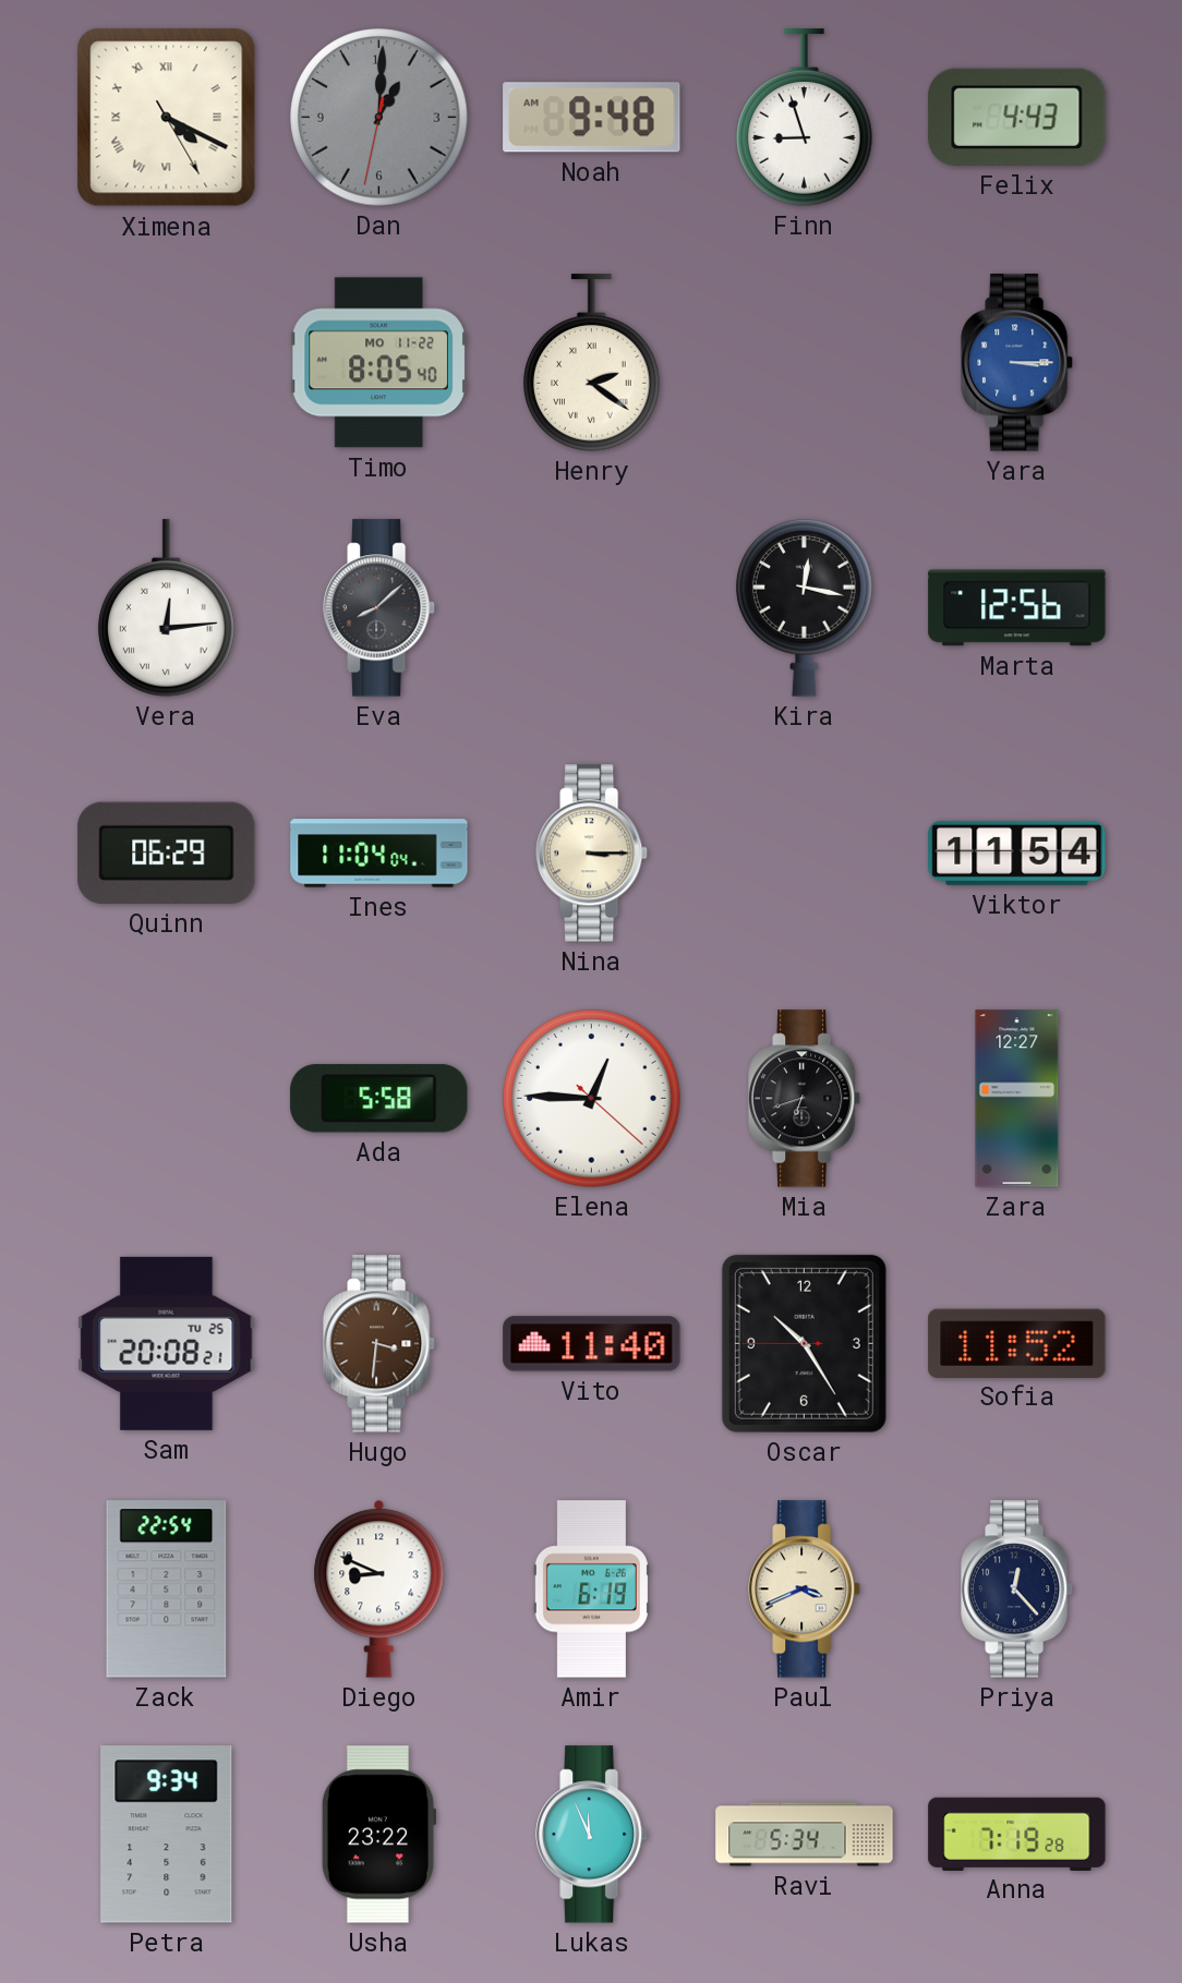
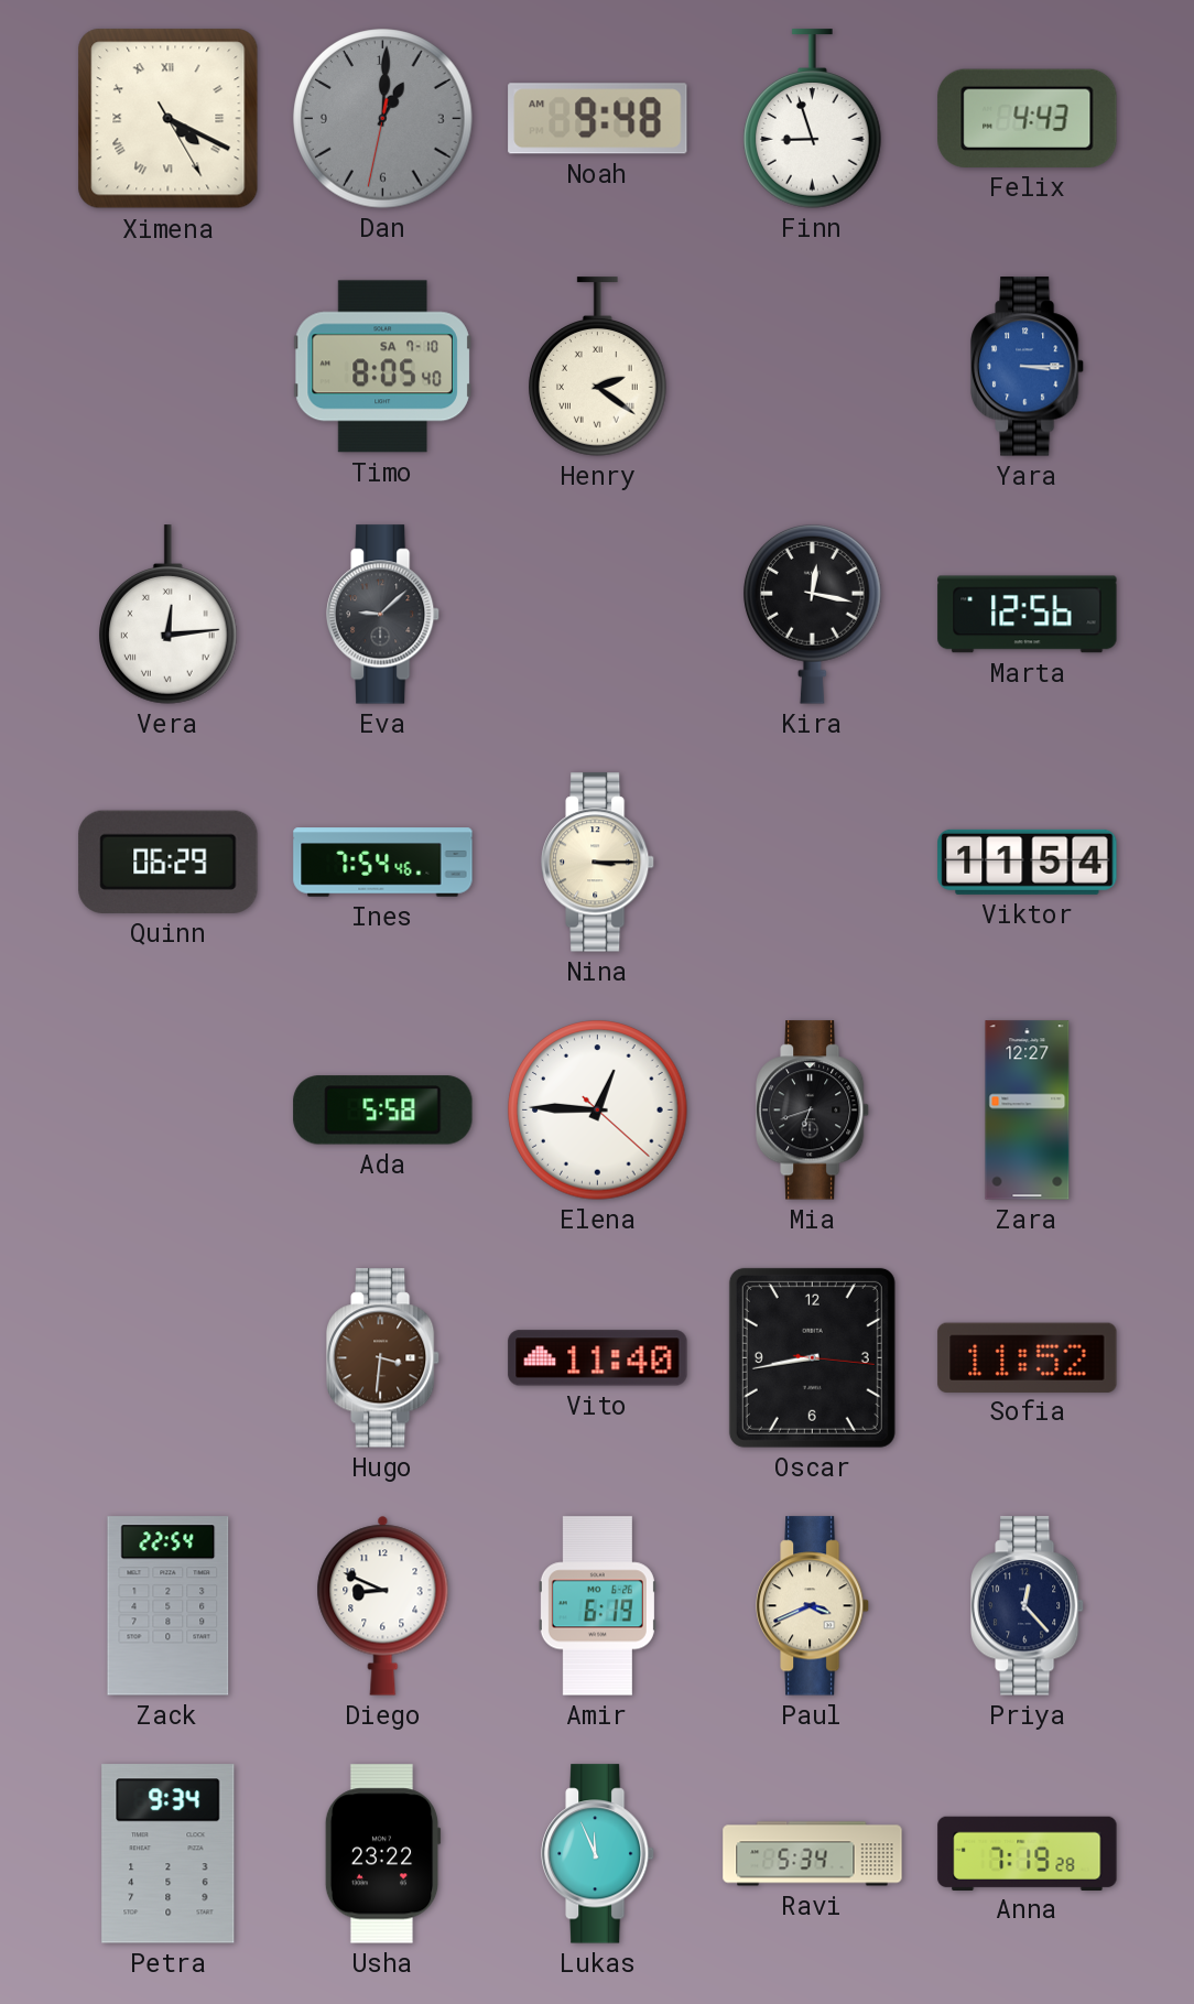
Timo date: MO 11-22 -> SA 7-10 (382, 367)
Eva: 8:08 -> 9:08 (384, 615)
Ines: 11:04 -> 7:54 (383, 863)
Sam: 20:08 -> none (167, 1343)
Oscar: 10:24 -> 8:43 (812, 1357)
